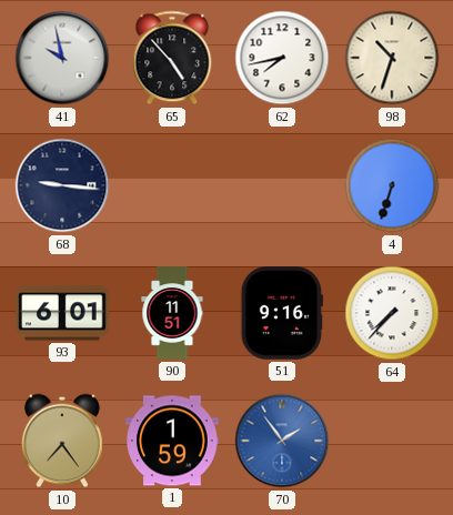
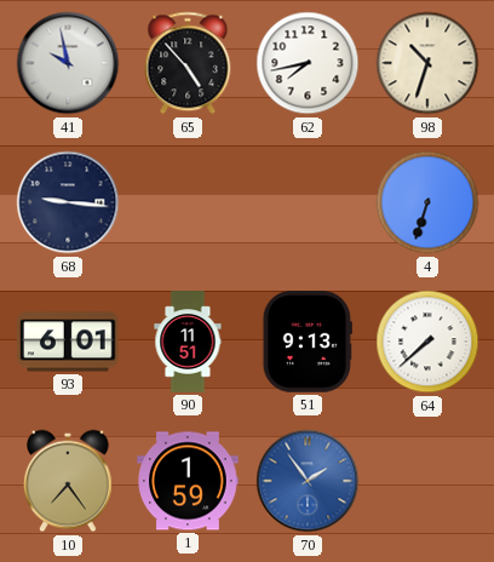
51: 9:16 -> 9:13 (308, 342)
64: 7:37 -> 7:38 (427, 342)
